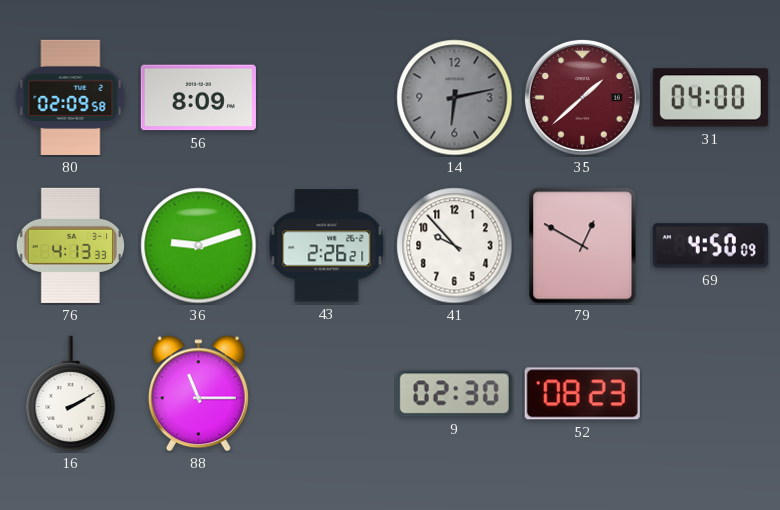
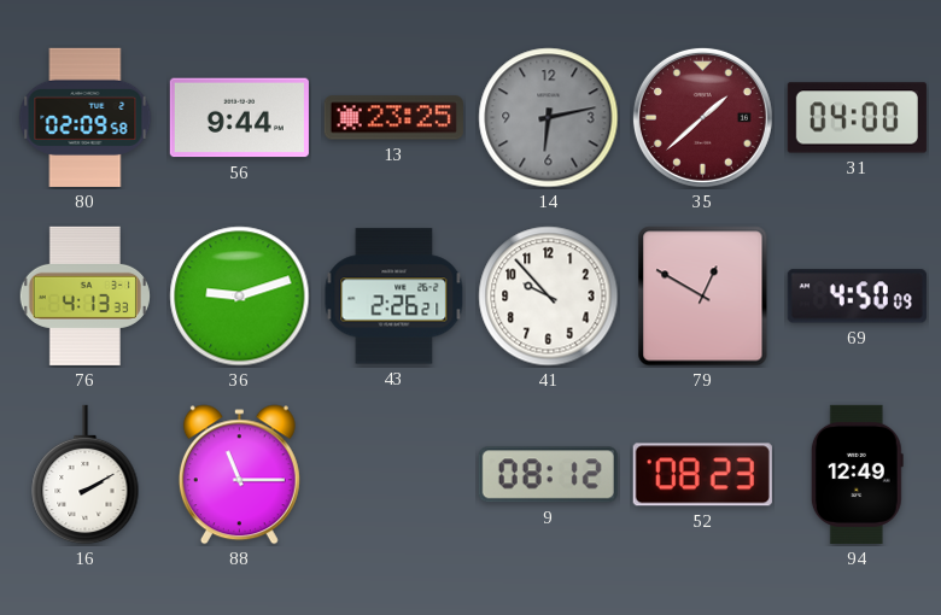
56: 8:09 -> 9:44 (239, 118)
13: none -> 23:25 (393, 118)
9: 02:30 -> 08:12 (548, 475)
94: none -> 12:49 (857, 474)
